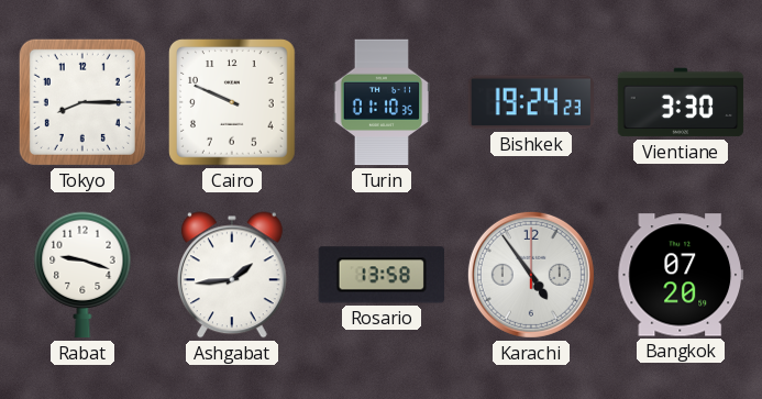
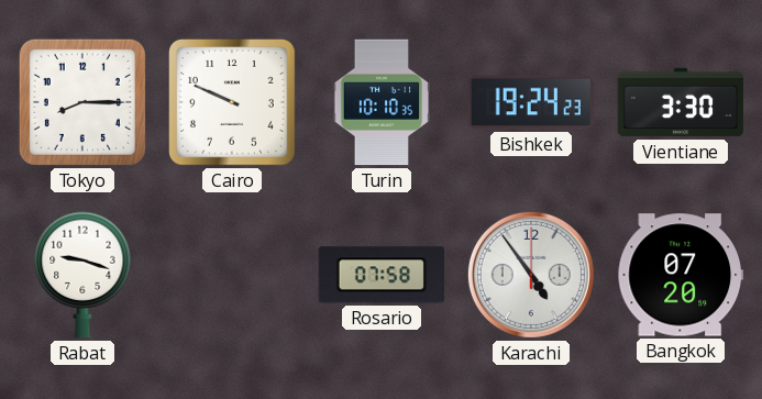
Turin: 01:10 -> 10:10 (382, 102)
Ashgabat: 1:44 -> none (232, 275)
Rosario: 13:58 -> 07:58 (382, 275)
